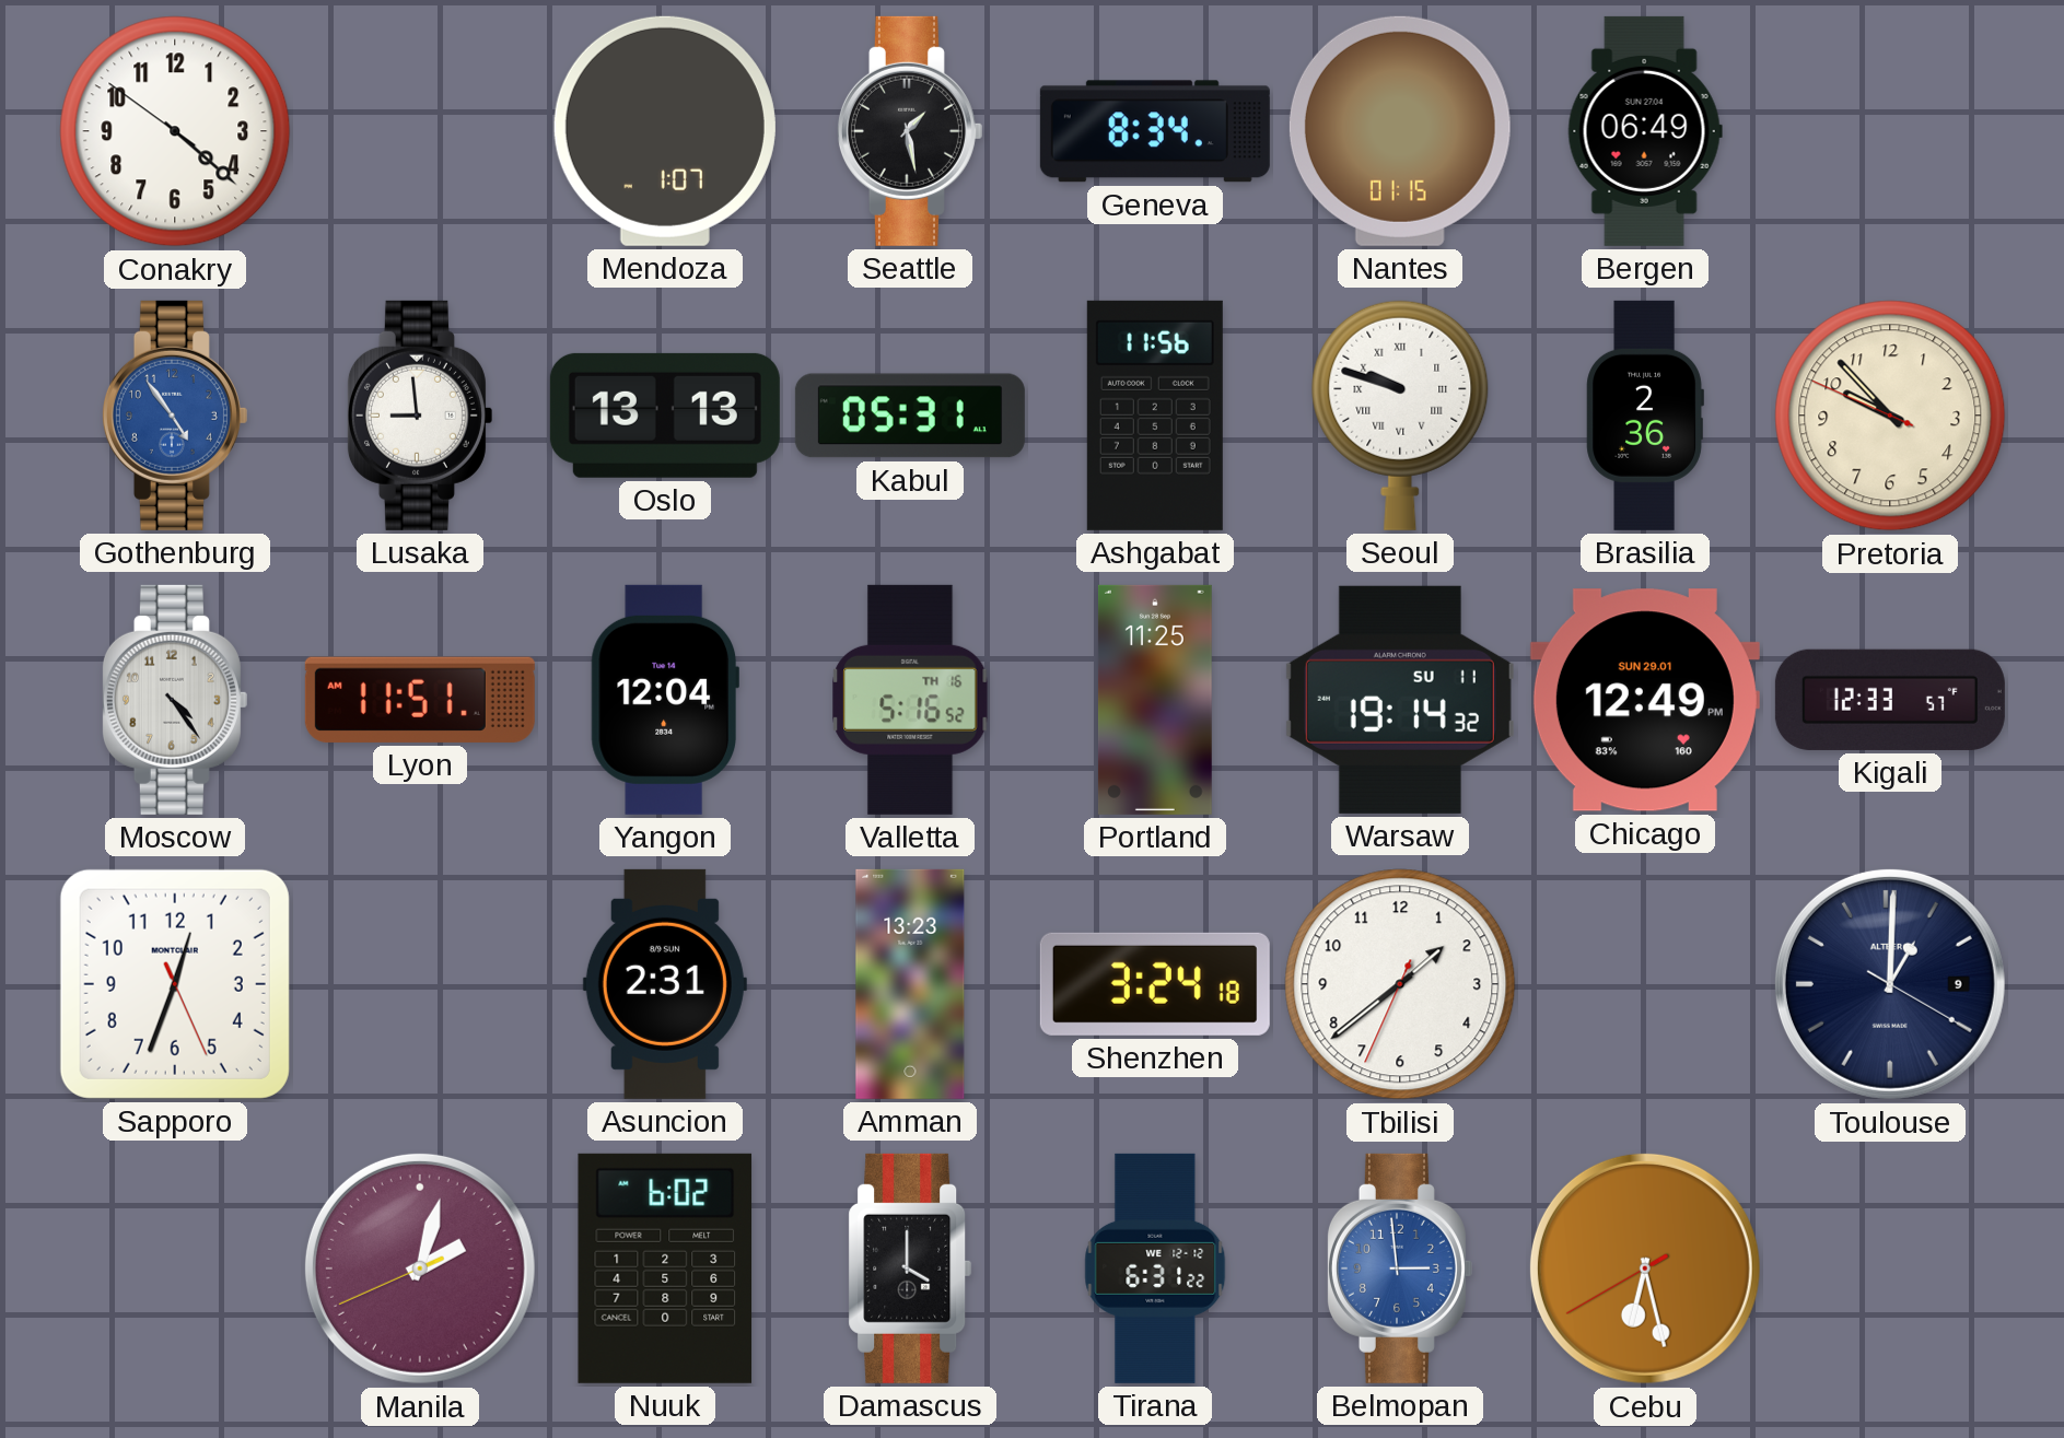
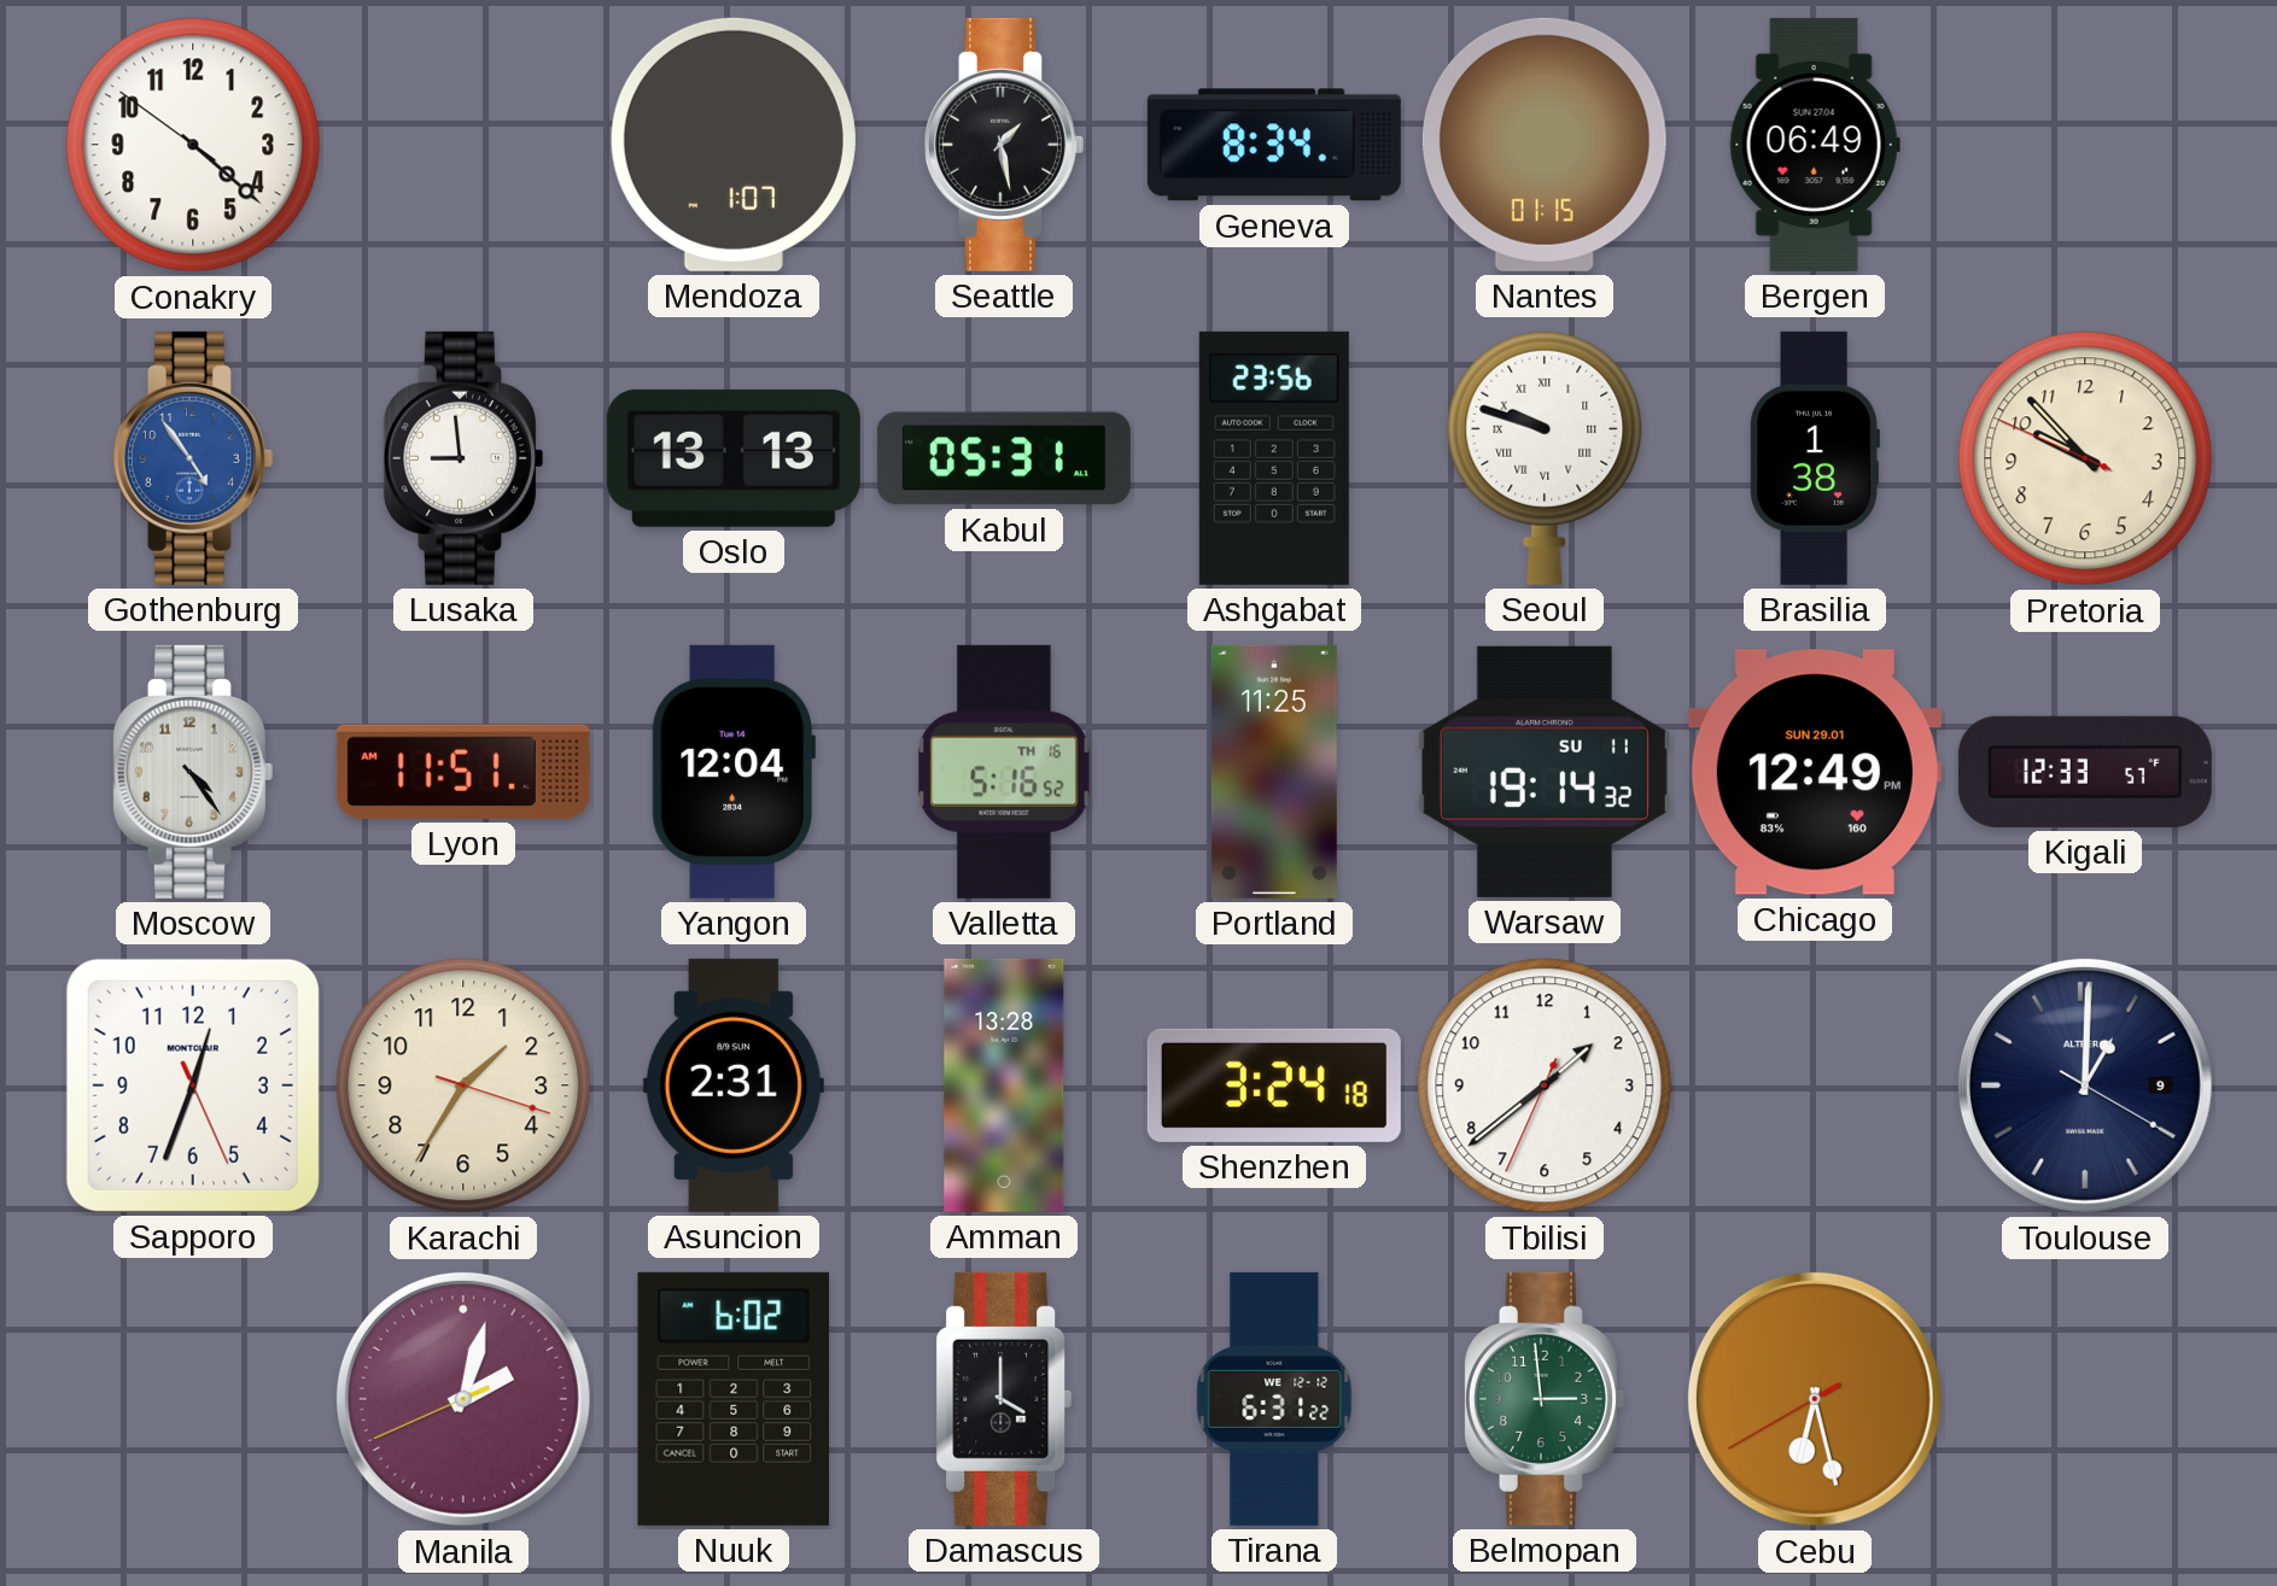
Ashgabat: 11:56 -> 23:56 (1274, 458)
Brasilia: 2:36 -> 1:38 (1815, 458)
Karachi: none -> 1:35 (463, 1085)
Amman: 13:23 -> 13:28 (1004, 1085)
Belmopan dial: blue -> green (1543, 1399)
